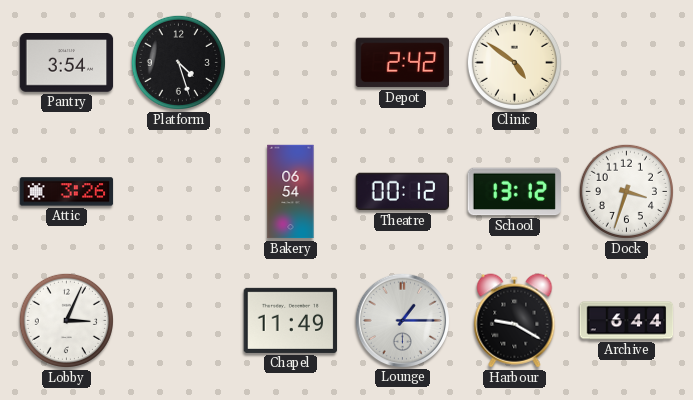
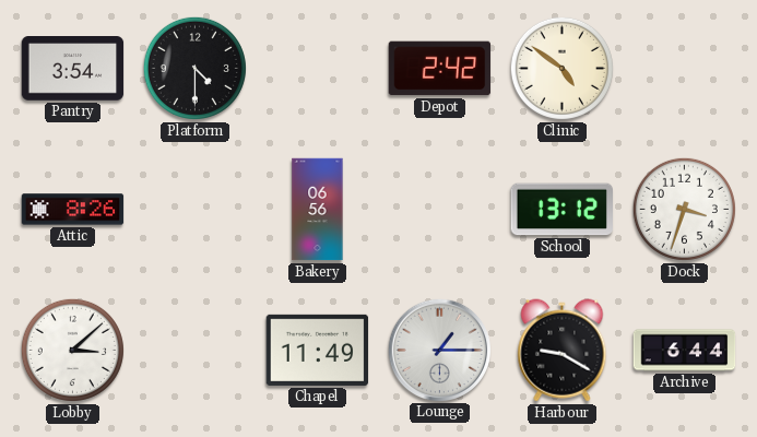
Platform: 4:27 -> 4:30 (194, 68)
Attic: 3:26 -> 8:26 (73, 210)
Bakery: 06:54 -> 06:56 (318, 210)
Theatre: 00:12 -> none (403, 192)
Lobby: 3:04 -> 3:08 (72, 350)
